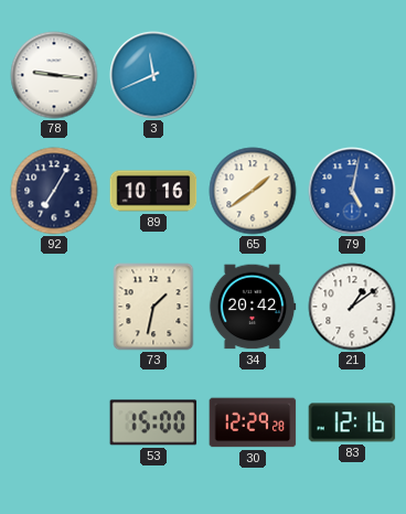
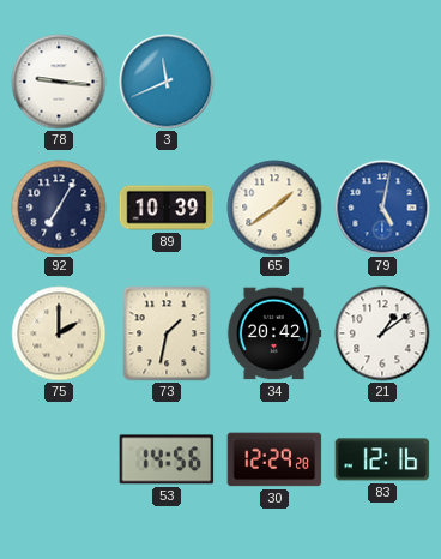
89: 10:16 -> 10:39 (167, 208)
75: none -> 2:00 (59, 333)
53: 15:00 -> 14:56 (167, 459)
